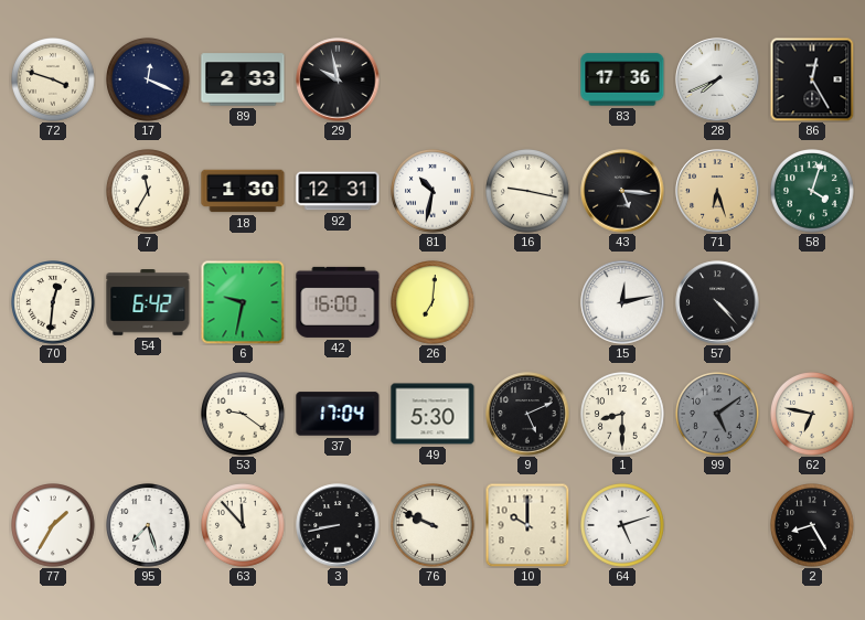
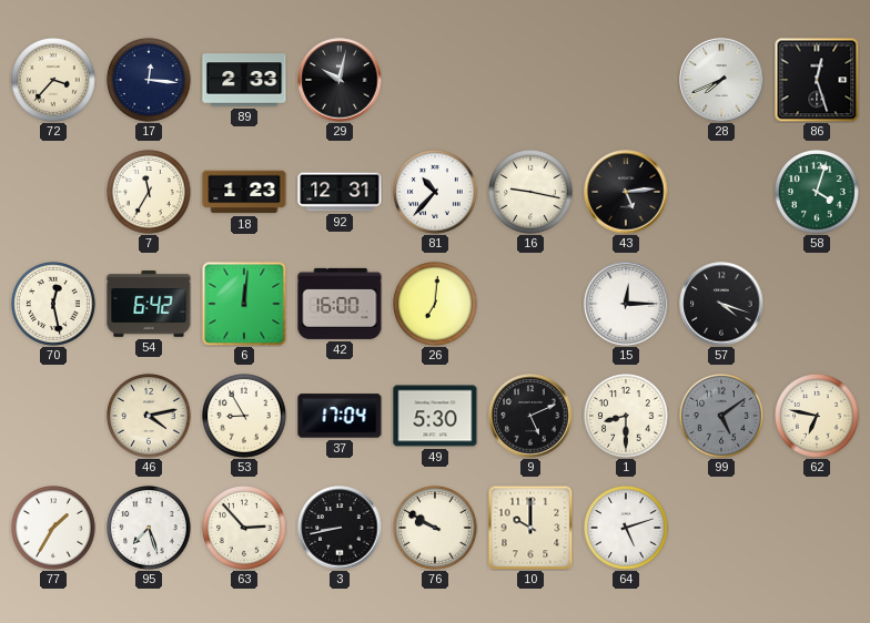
72: 3:48 -> 3:37 (54, 81)
17: 12:19 -> 12:16 (150, 81)
29: 9:58 -> 10:02 (340, 80)
83: 17:36 -> none (622, 79)
86: 12:25 -> 12:27 (817, 80)
18: 1:30 -> 1:23 (244, 192)
81: 10:32 -> 10:37 (436, 193)
43: 5:16 -> 5:14 (626, 192)
71: 6:27 -> none (717, 191)
70: 12:31 -> 12:28 (54, 305)
6: 9:32 -> 12:01 (244, 304)
15: 12:13 -> 12:15 (626, 304)
57: 4:23 -> 4:18 (721, 304)
46: none -> 4:13 (150, 417)
53: 9:21 -> 8:55 (245, 417)
63: 11:53 -> 2:53 (245, 529)
76: 9:49 -> 9:50 (436, 529)
2: 8:25 -> none (813, 526)
